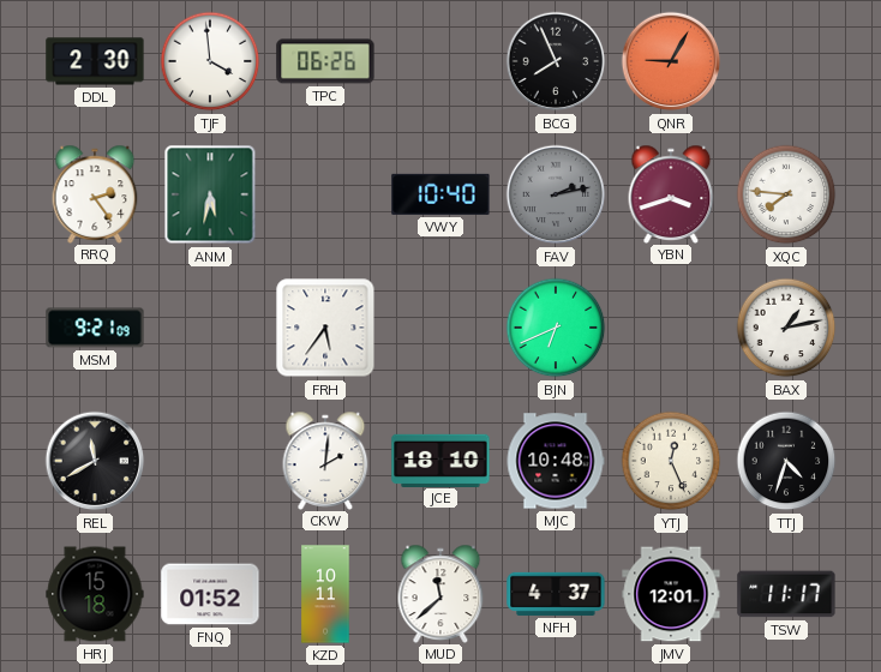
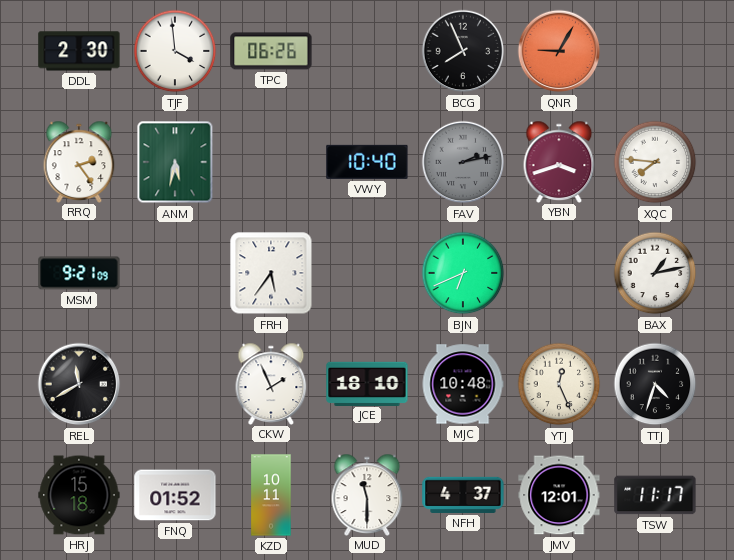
CKW: 2:01 -> 1:56 (271, 383)
MUD: 11:38 -> 11:30 (367, 494)
